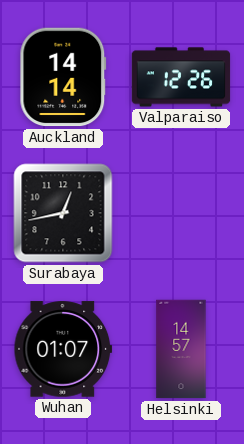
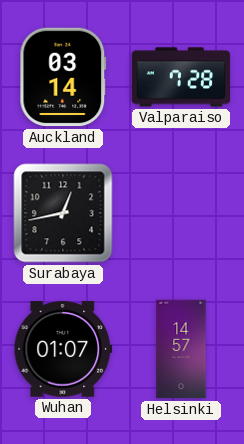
Auckland: 14:14 -> 03:14 (63, 77)
Valparaiso: 12:26 -> 7:28 (181, 77)
